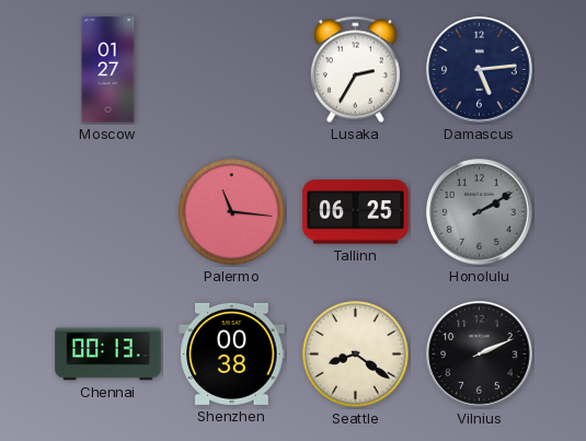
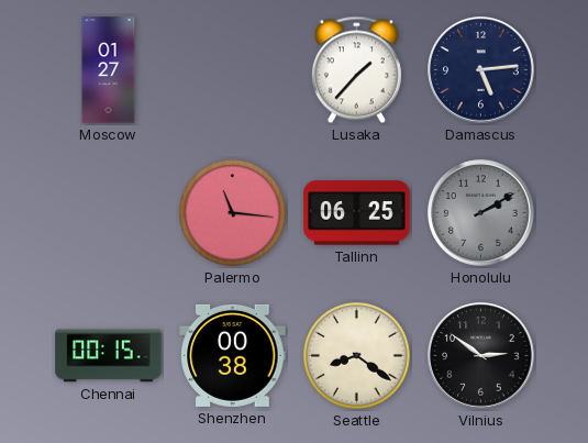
Lusaka: 2:35 -> 1:37 (356, 70)
Chennai: 00:13 -> 00:15 (109, 356)
Vilnius: 2:11 -> 2:51 (481, 356)
